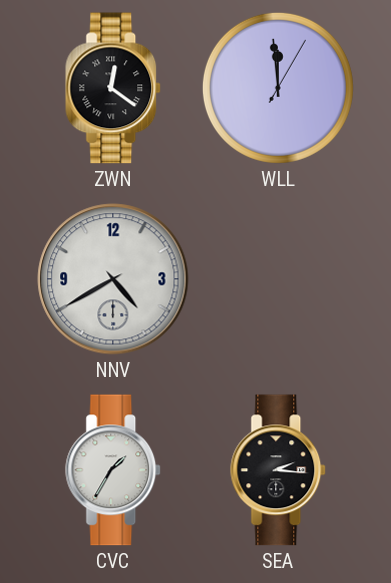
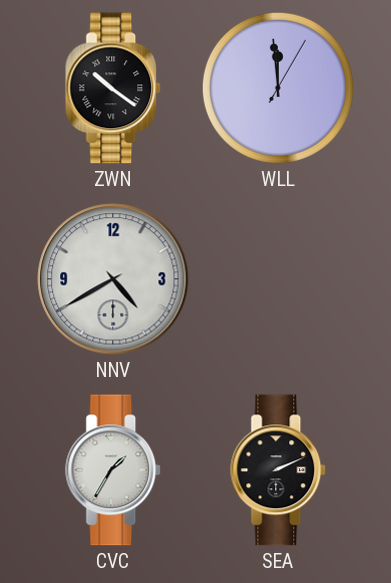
ZWN: 12:21 -> 10:21 (114, 88)
SEA: 2:16 -> 2:11 (279, 470)
